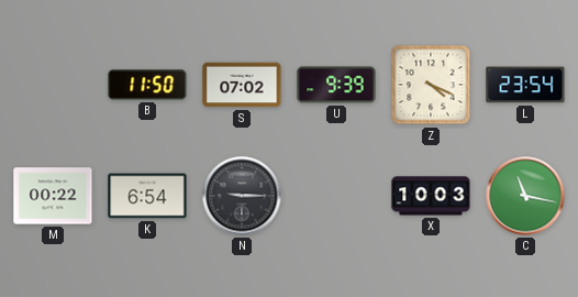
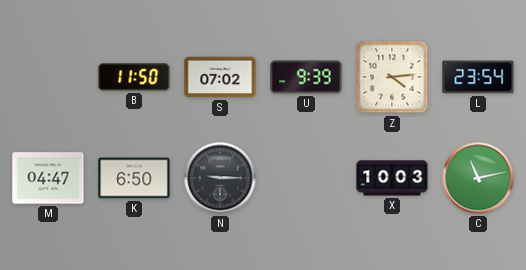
Z: 4:19 -> 4:14 (392, 77)
M: 00:22 -> 04:47 (48, 178)
K: 6:54 -> 6:50 (134, 178)
C: 11:17 -> 11:13 (478, 178)
